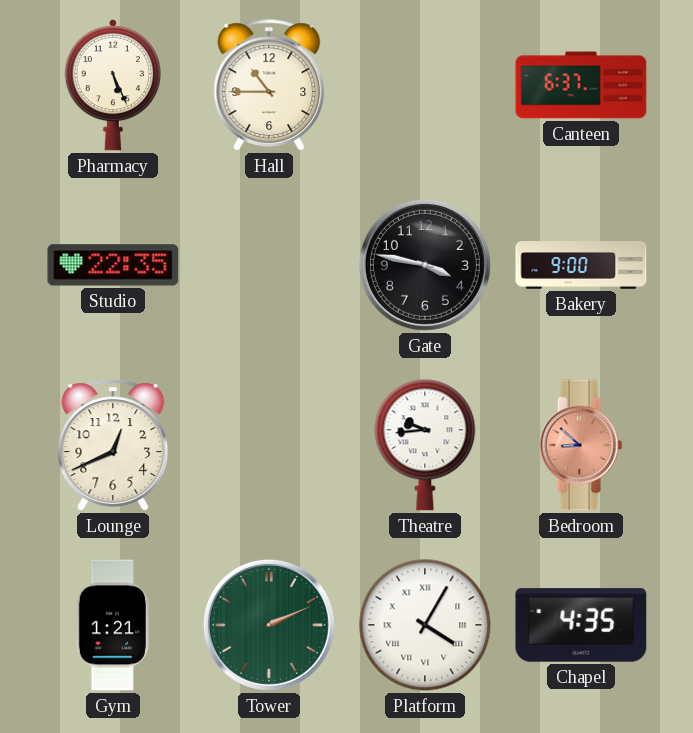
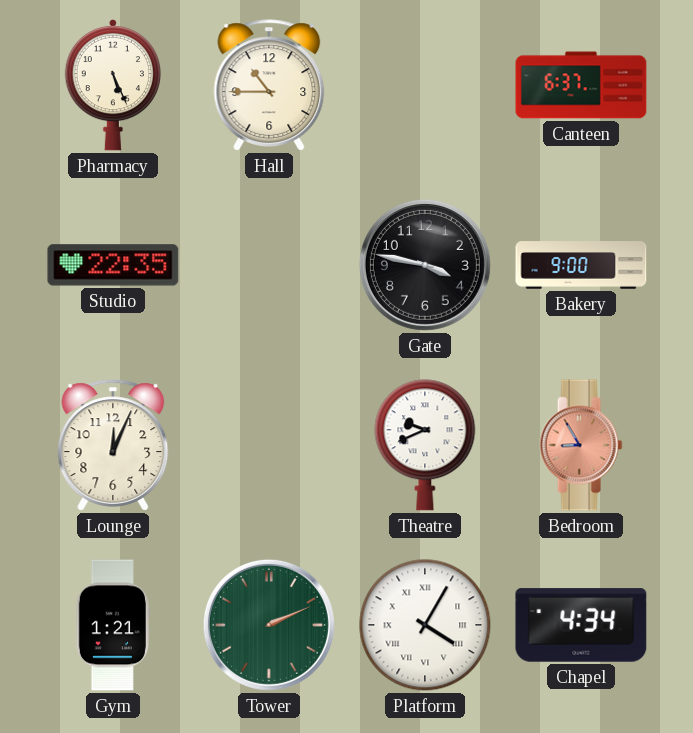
Lounge: 12:41 -> 12:04 (113, 445)
Theatre: 9:44 -> 9:41 (425, 445)
Bedroom: 8:52 -> 8:55 (581, 445)
Chapel: 4:35 -> 4:34 (581, 625)
